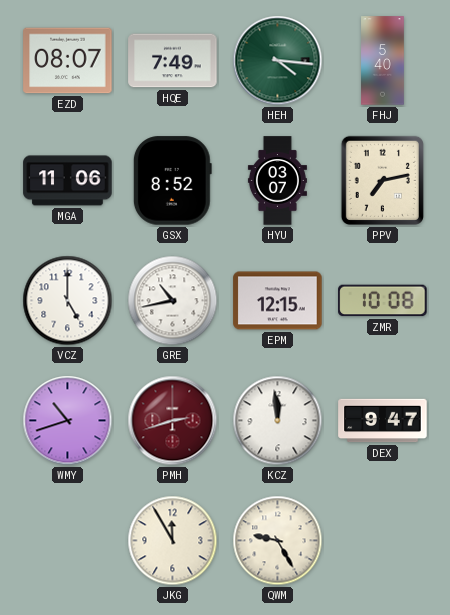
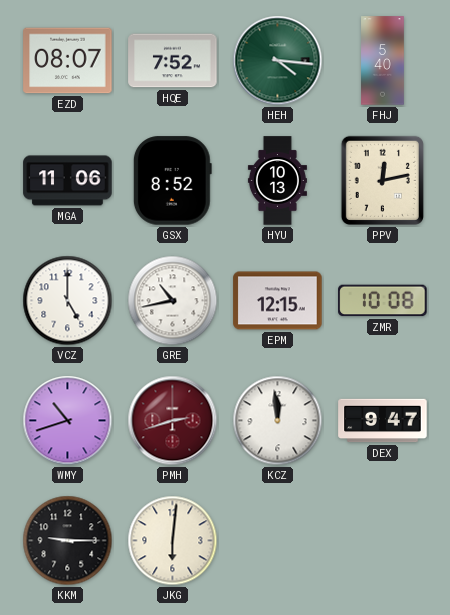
HQE: 7:49 -> 7:52 (173, 61)
HYU: 03:07 -> 10:13 (277, 181)
PPV: 7:13 -> 12:13 (382, 180)
KKM: none -> 9:15 (68, 541)
JKG: 11:55 -> 6:01 (173, 541)
QWM: 9:25 -> none (278, 541)
